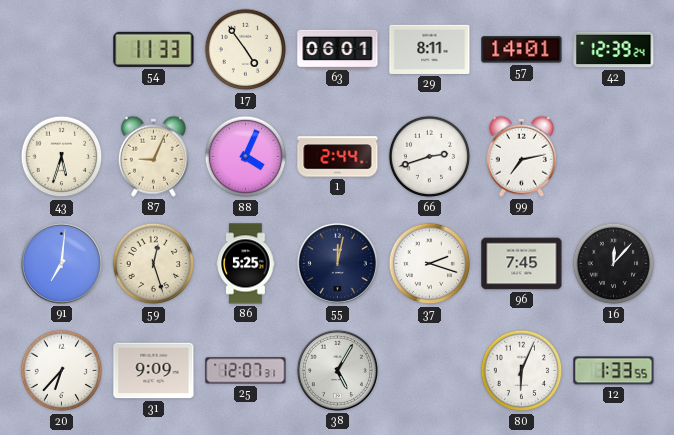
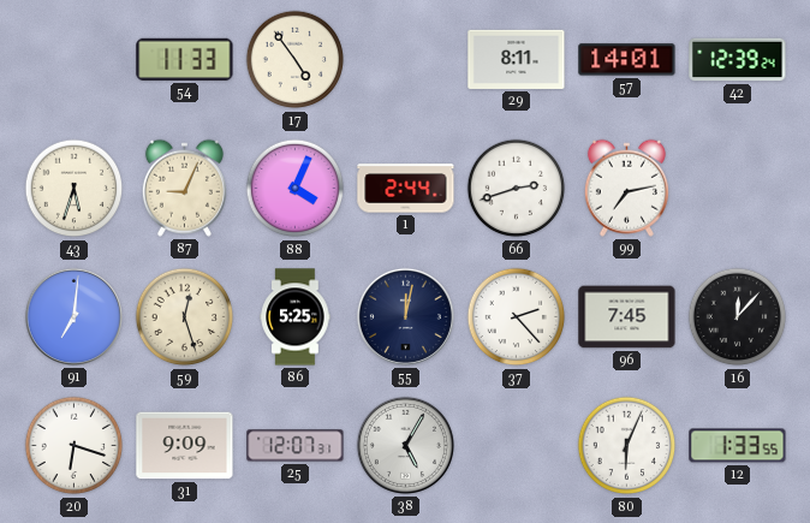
63: 06:01 -> none (338, 49)
37: 2:18 -> 2:23 (517, 317)
20: 6:37 -> 6:18 (75, 446)
